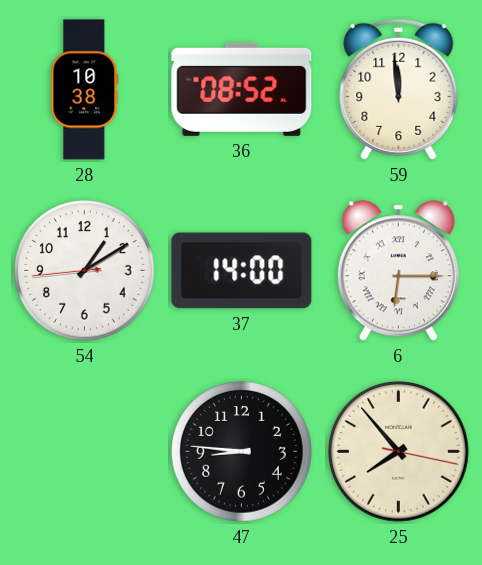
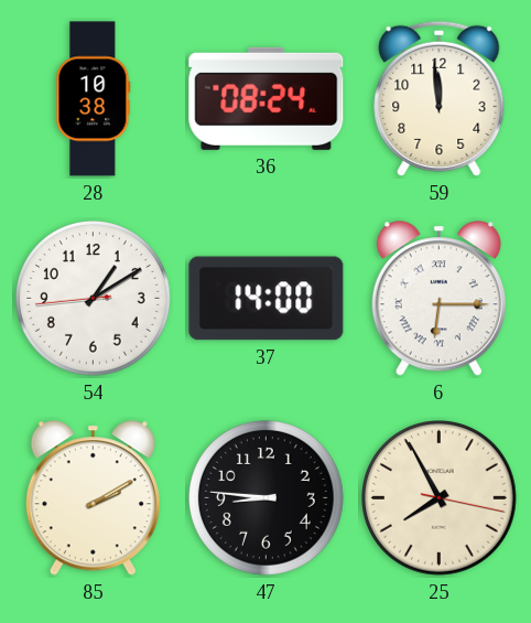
36: 08:52 -> 08:24 (267, 98)
85: none -> 2:10 (93, 498)
25: 7:53 -> 7:55 (440, 498)
